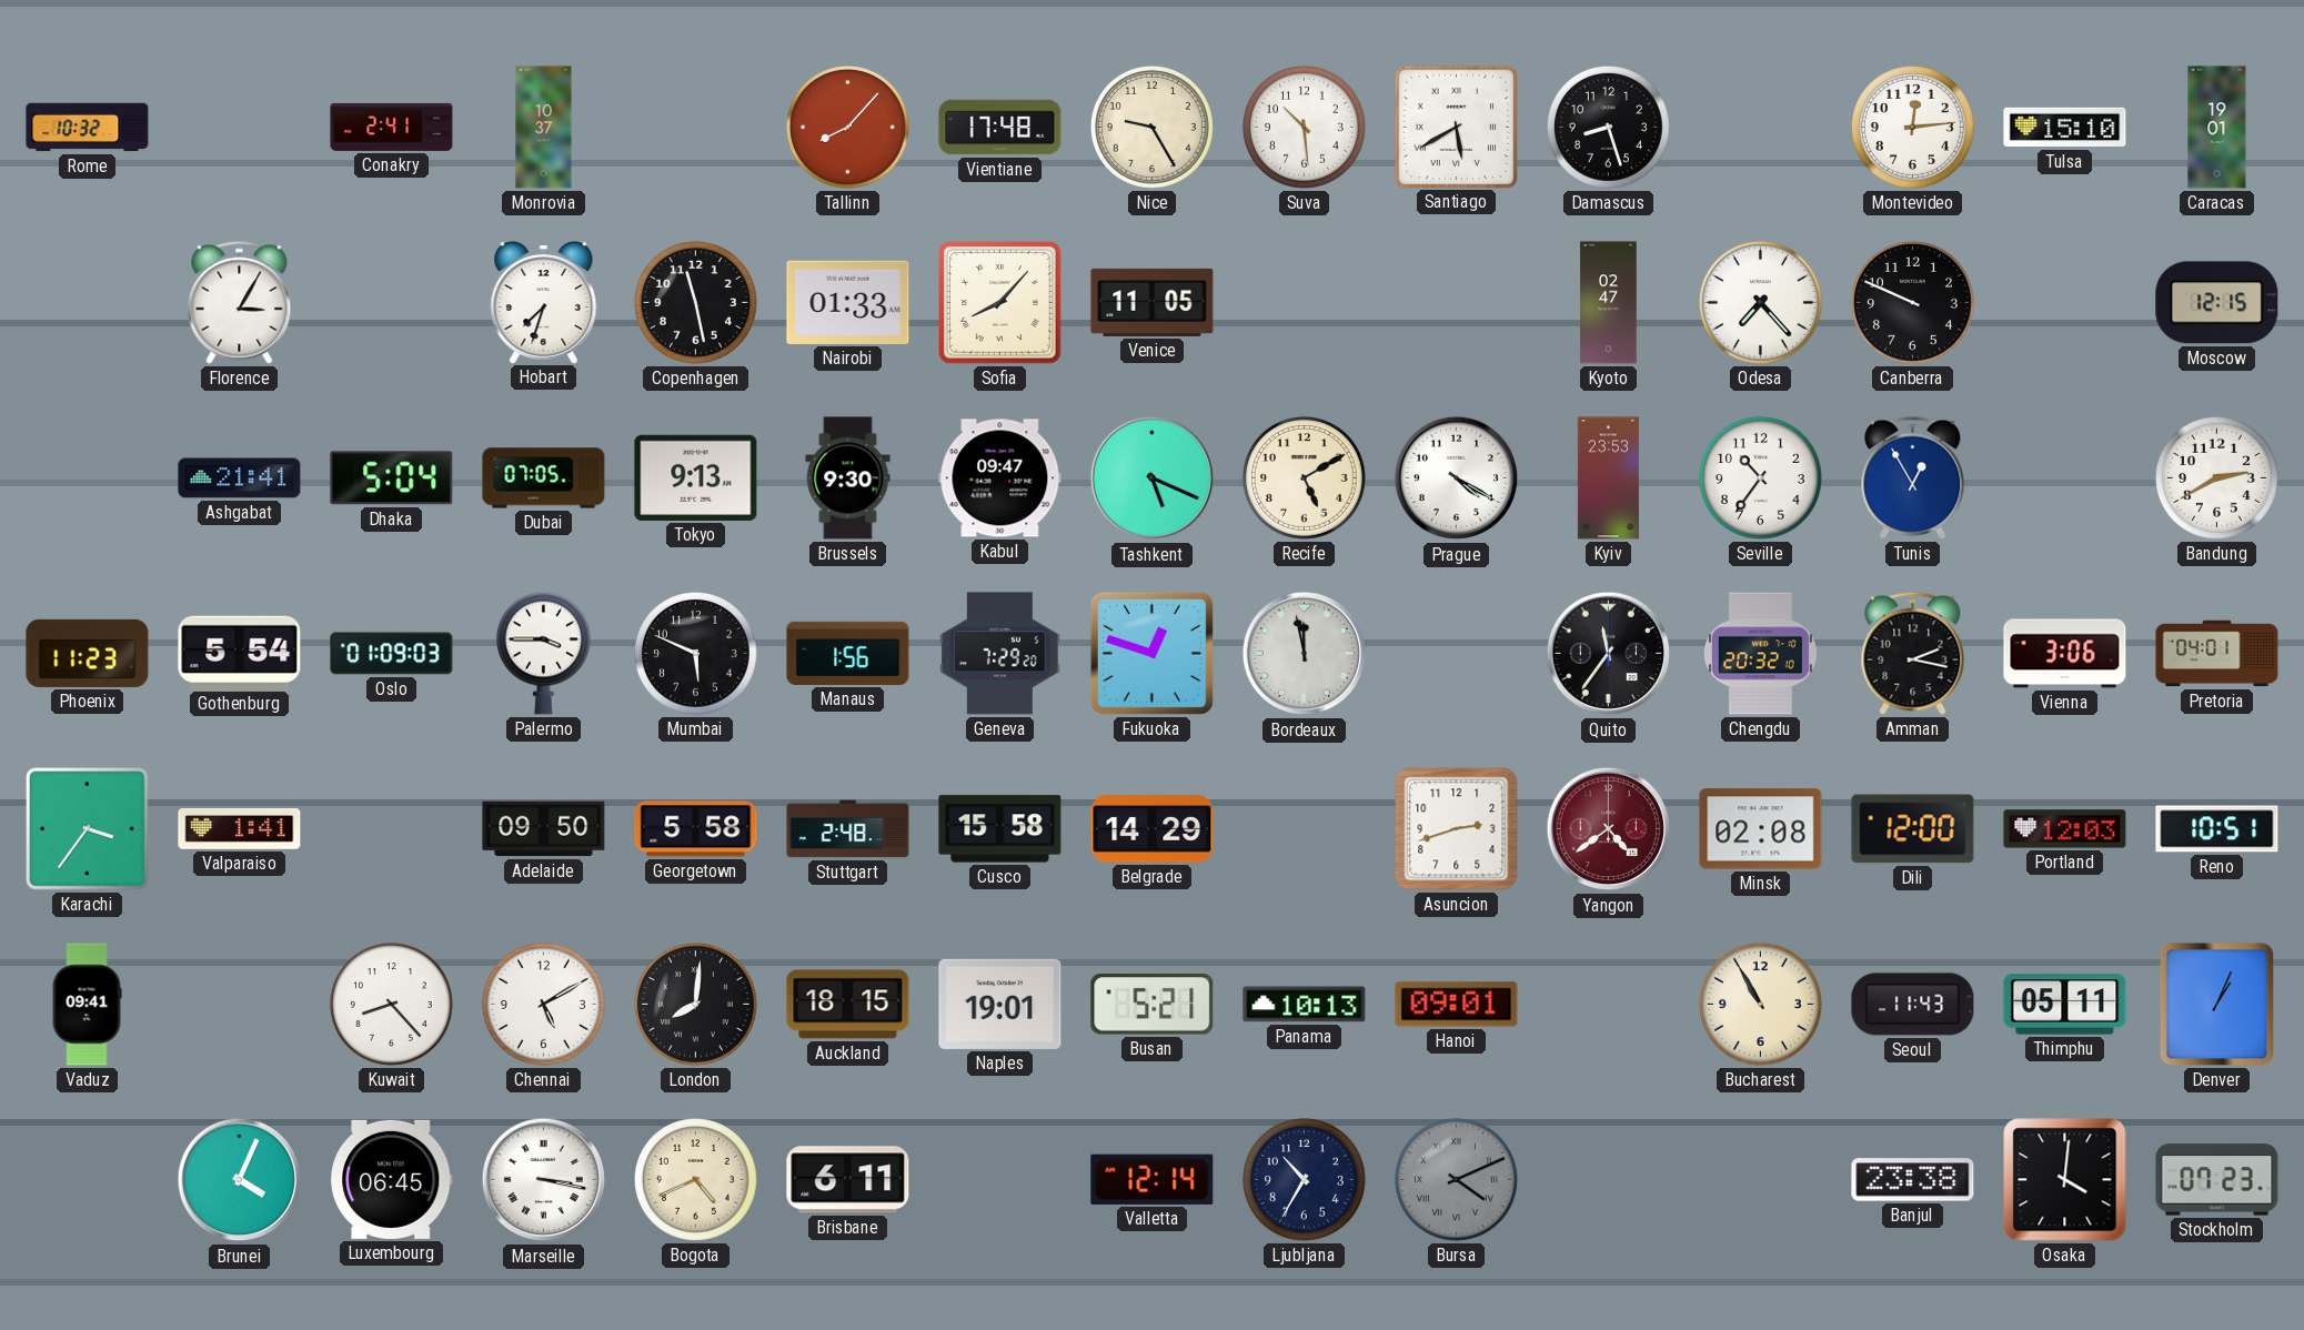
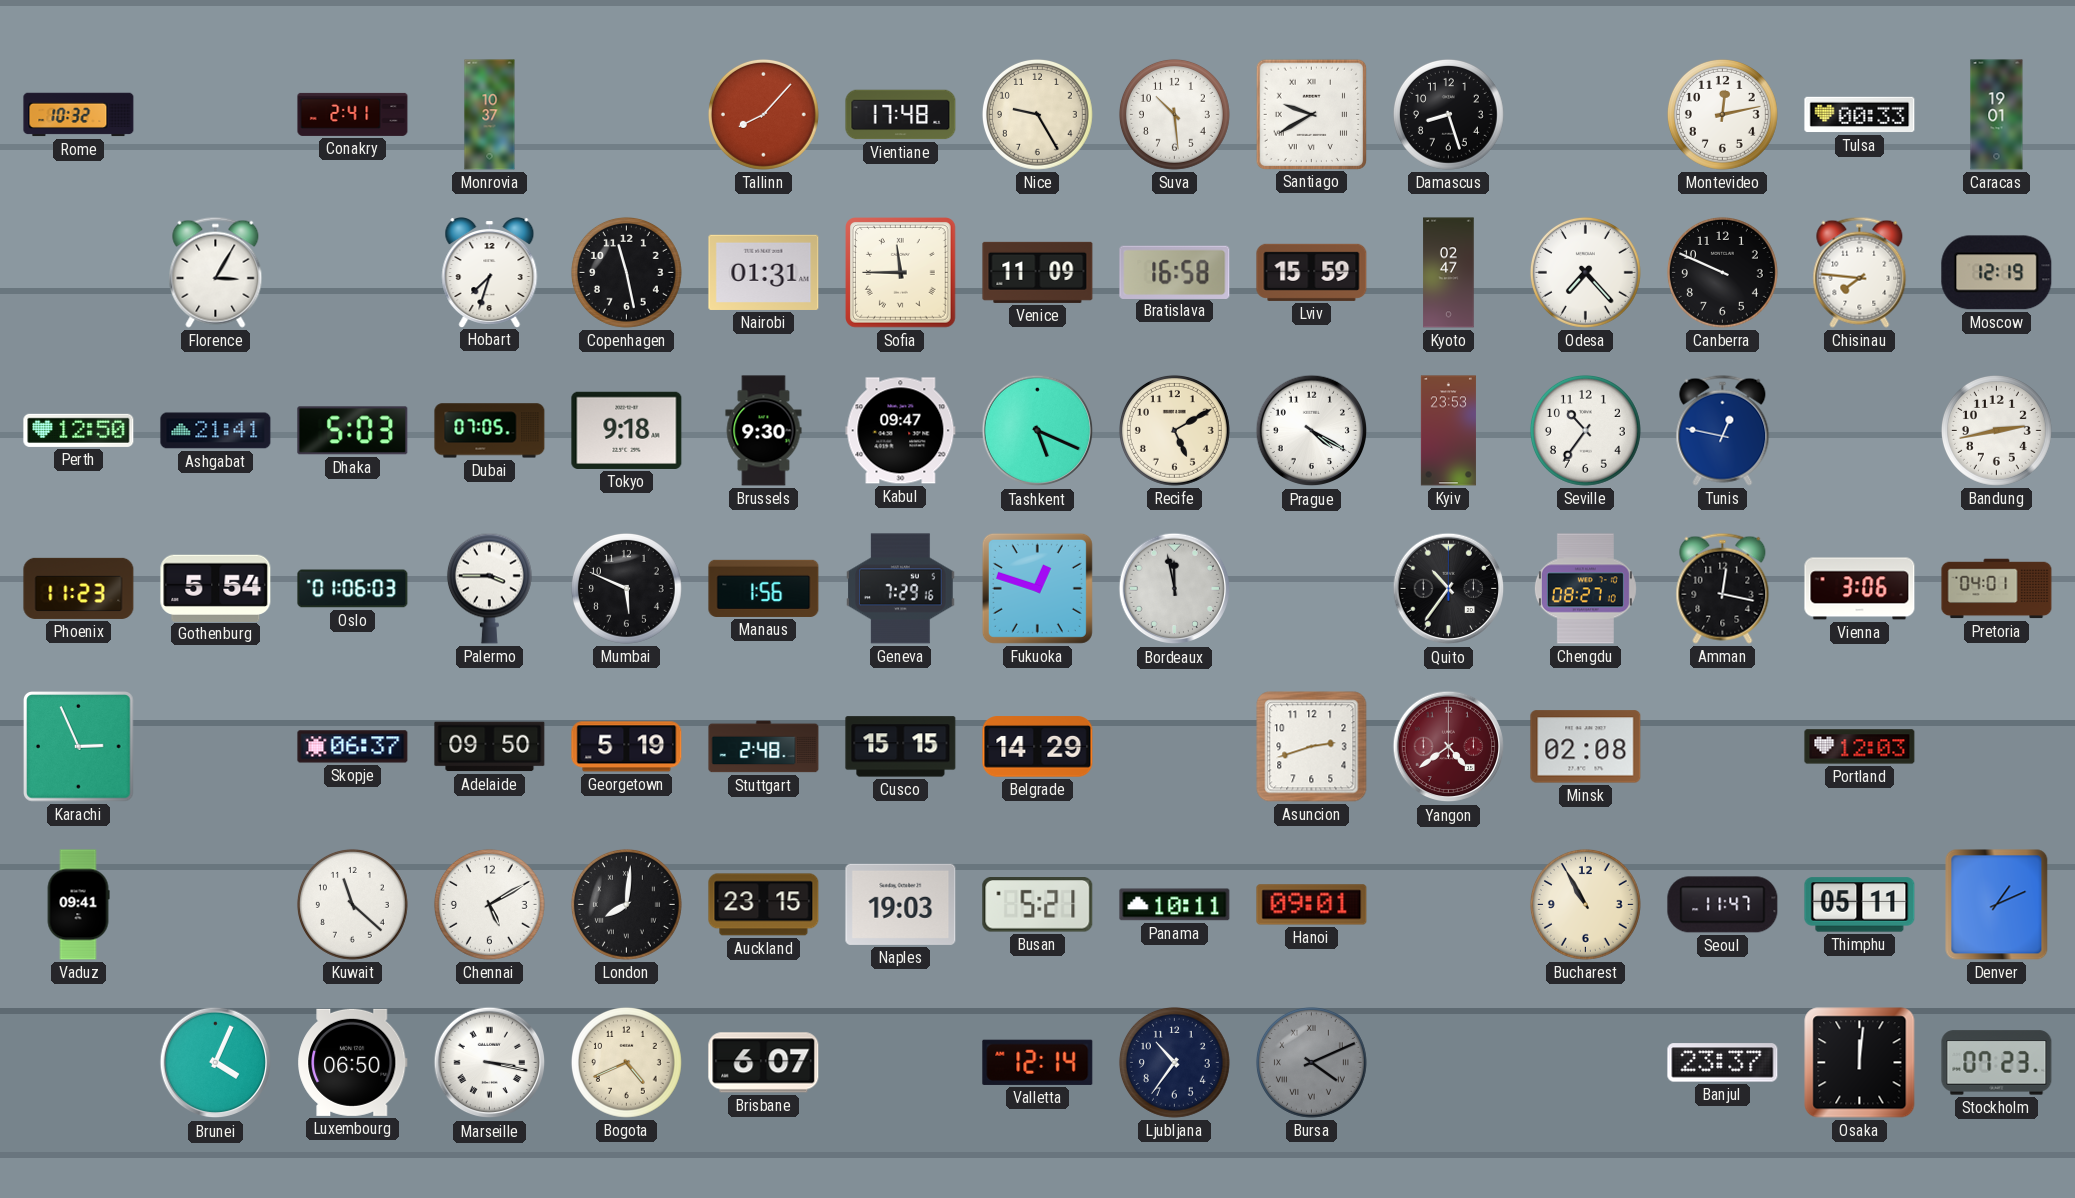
Santiago: 5:40 -> 9:40 (1311, 114)
Montevideo: 12:14 -> 12:13 (1722, 114)
Tulsa: 15:10 -> 00:33 (1860, 115)
Nairobi: 01:33 -> 01:31 (764, 272)
Sofia: 8:07 -> 11:45 (901, 273)
Venice: 11:05 -> 11:09 (1038, 272)
Bratislava: none -> 16:58 (1175, 272)
Lviv: none -> 15:59 (1312, 272)
Chisinau: none -> 7:46 (1860, 272)
Moscow: 12:15 -> 12:19 (1997, 273)
Perth: none -> 12:50 (79, 430)
Dhaka: 5:04 -> 5:03 (353, 431)
Tokyo: 9:13 -> 9:18 (627, 430)
Tunis: 12:55 -> 12:47 (1723, 430)
Bandung: 2:40 -> 2:43 (1996, 430)
Oslo: 01:09 -> 01:06 (353, 589)
Geneva: 7:29:20 -> 7:29:16 (901, 589)
Quito: 11:36 -> 10:36 (1449, 589)
Chengdu: 20:32 -> 08:27 (1585, 589)
Amman: 2:17 -> 12:17 (1723, 588)
Karachi: 3:36 -> 2:56 (79, 747)
Valparaiso: 1:41 -> none (240, 829)
Skopje: none -> 06:37 (353, 747)
Georgetown: 5:58 -> 5:19 (627, 747)
Cusco: 15:58 -> 15:15 (901, 747)
Dili: 12:00 -> none (1913, 829)
Reno: 10:51 -> none (2217, 829)
Kuwait: 8:23 -> 11:22 (352, 904)
Auckland: 18:15 -> 23:15 (764, 905)
Naples: 19:01 -> 19:03 (901, 904)
Panama: 10:13 -> 10:11 (1175, 905)
Seoul: 11:43 -> 11:47 (1723, 905)
Denver: 1:04 -> 1:11 (1997, 905)
Luxembourg: 06:45 -> 06:50 (353, 1062)
Brisbane: 6:11 -> 6:07 (764, 1063)
Ljubljana: 10:35 -> 10:36 (1174, 1062)
Banjul: 23:38 -> 23:37 (1723, 1063)
Osaka: 4:01 -> 12:01 (1860, 1063)
